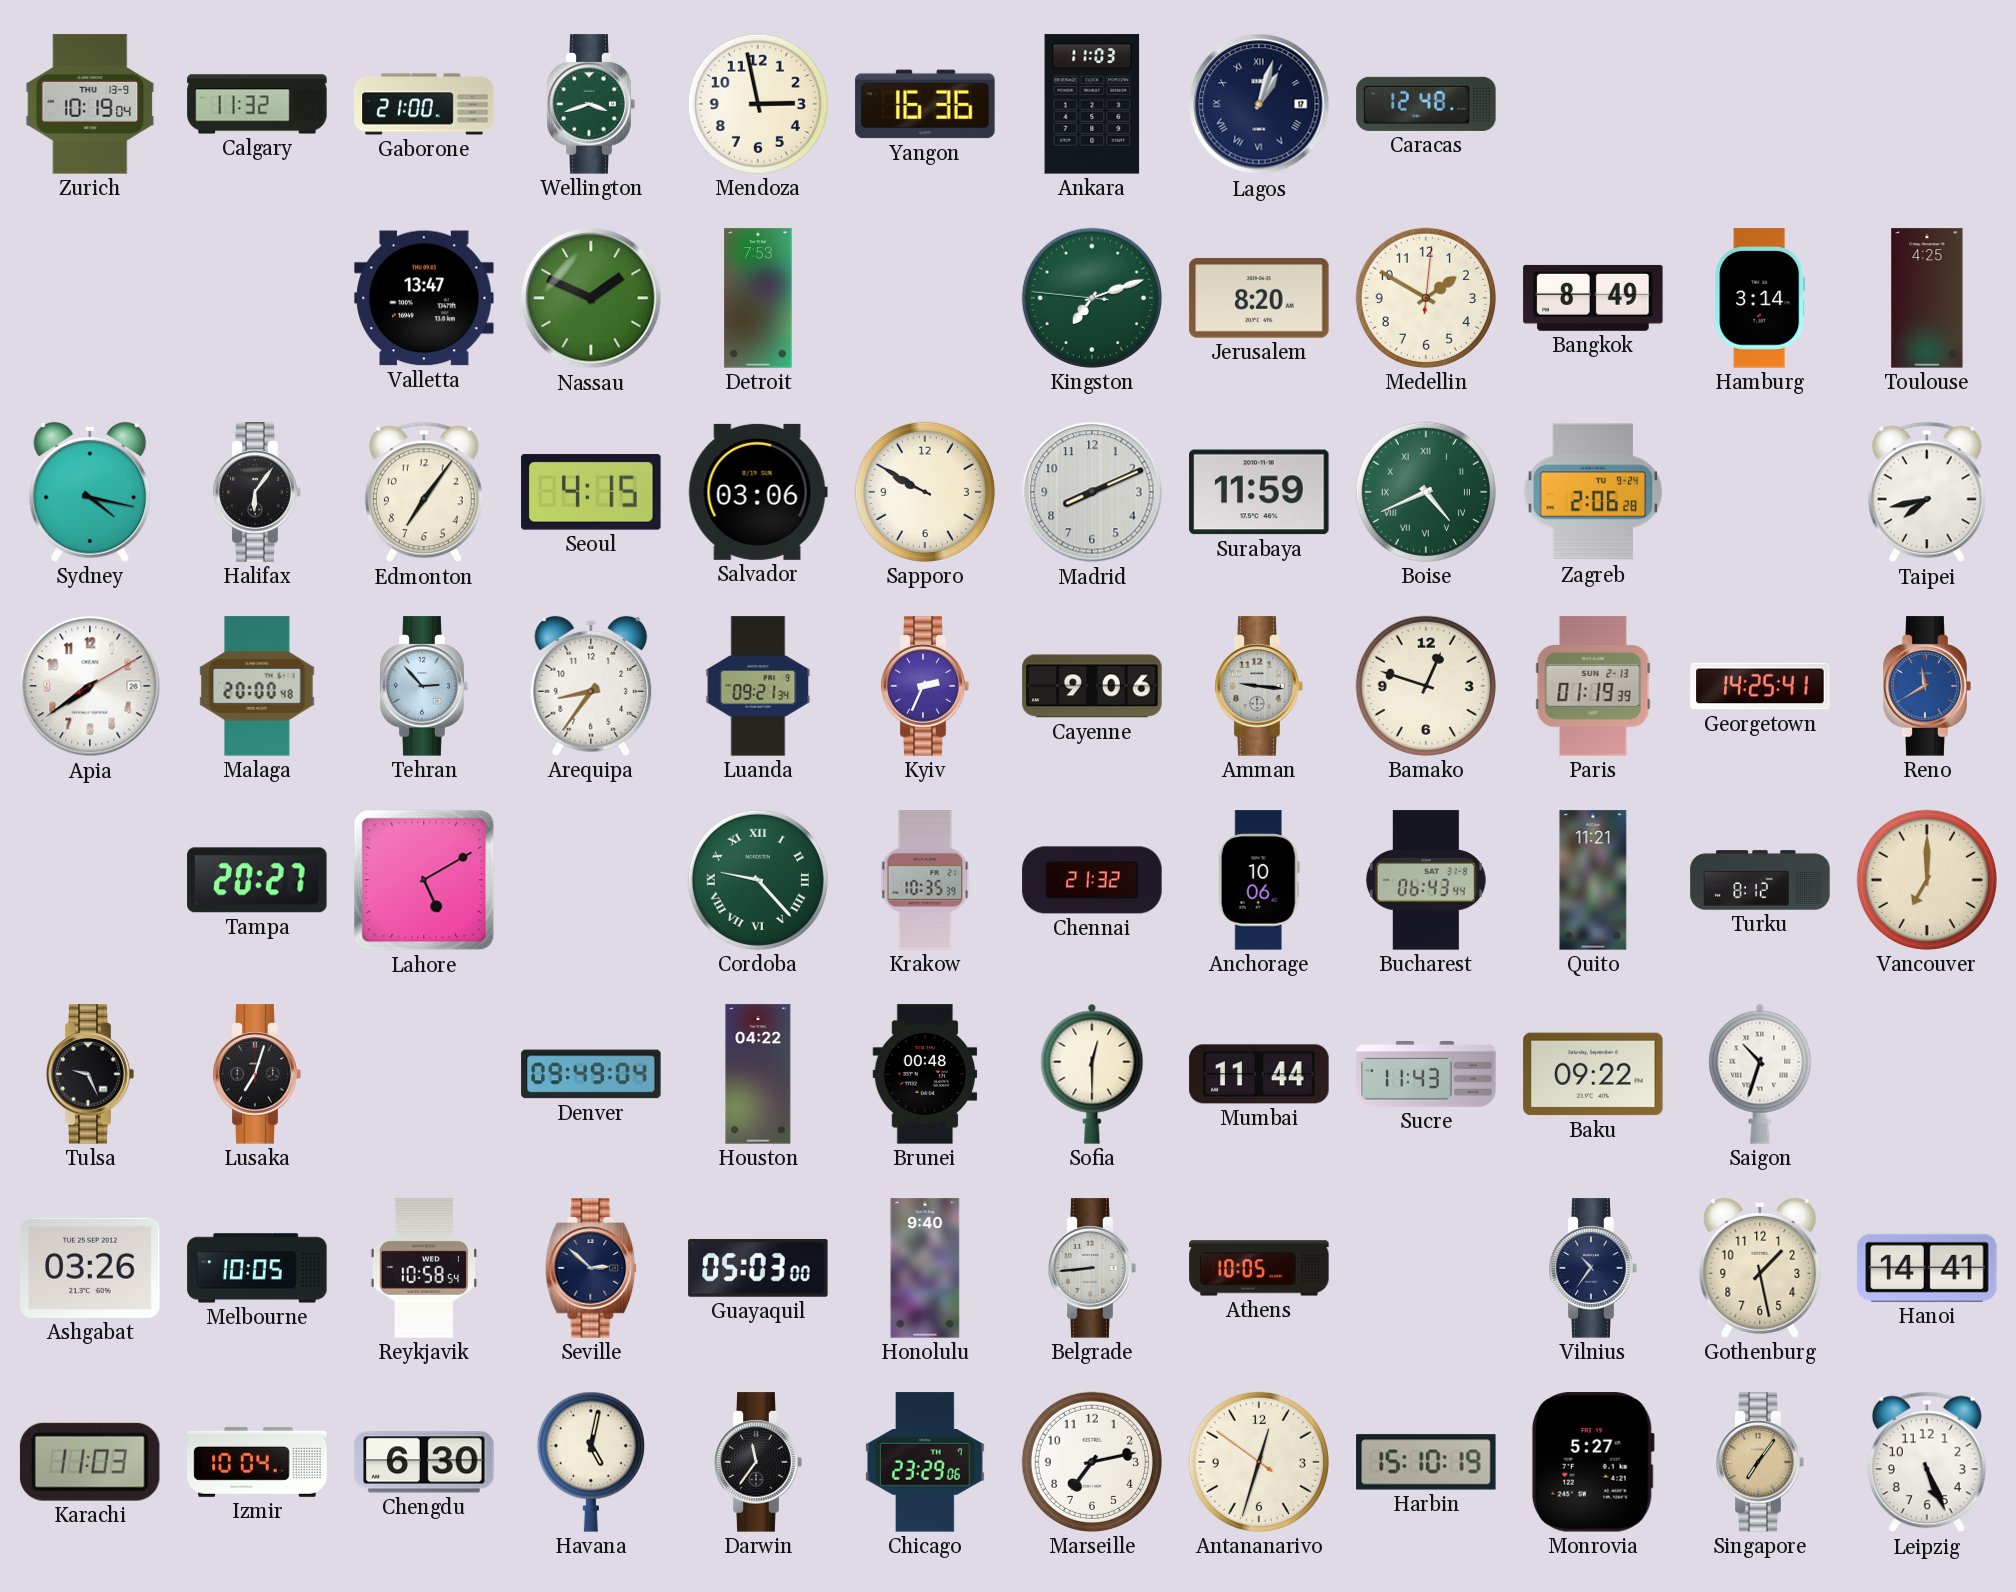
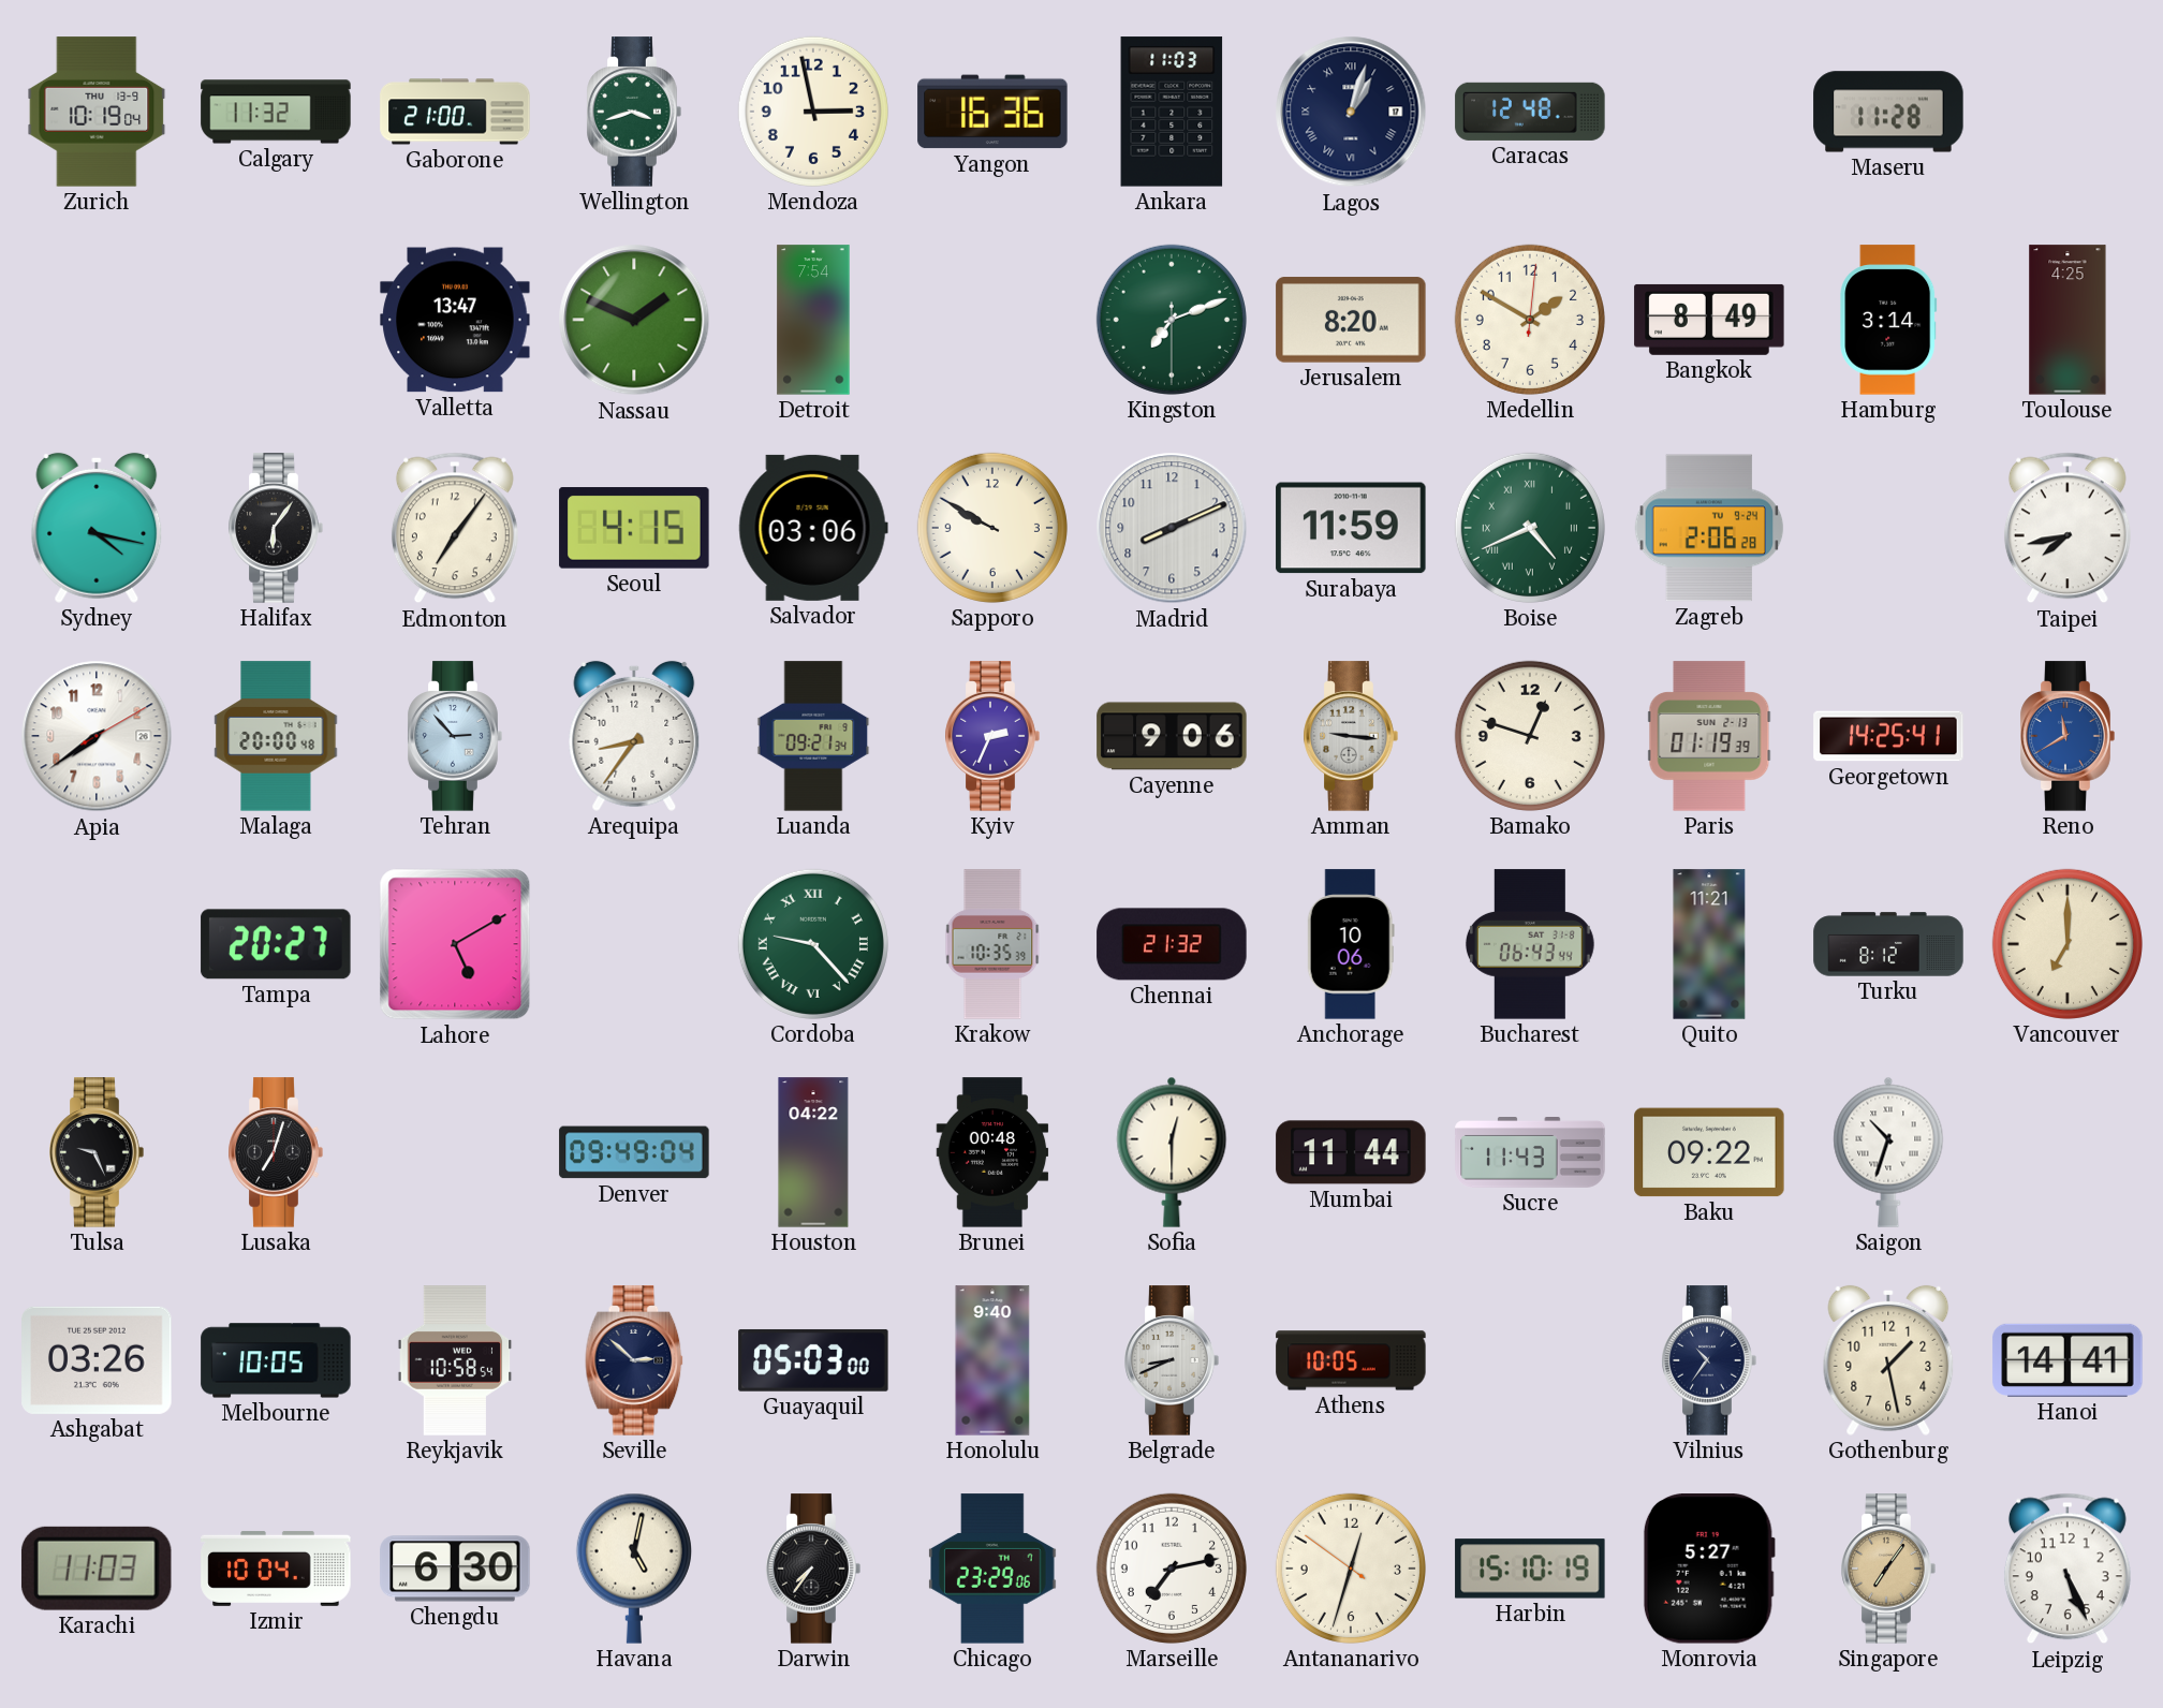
Maseru: none -> 11:28 (1888, 112)
Detroit: 7:53 -> 7:54 (813, 320)
Kingston: 7:11:46 -> 7:11:30 (1172, 320)
Belgrade: 8:44 -> 8:41 (1172, 1360)
Darwin: 11:36 -> 7:36 (813, 1569)
